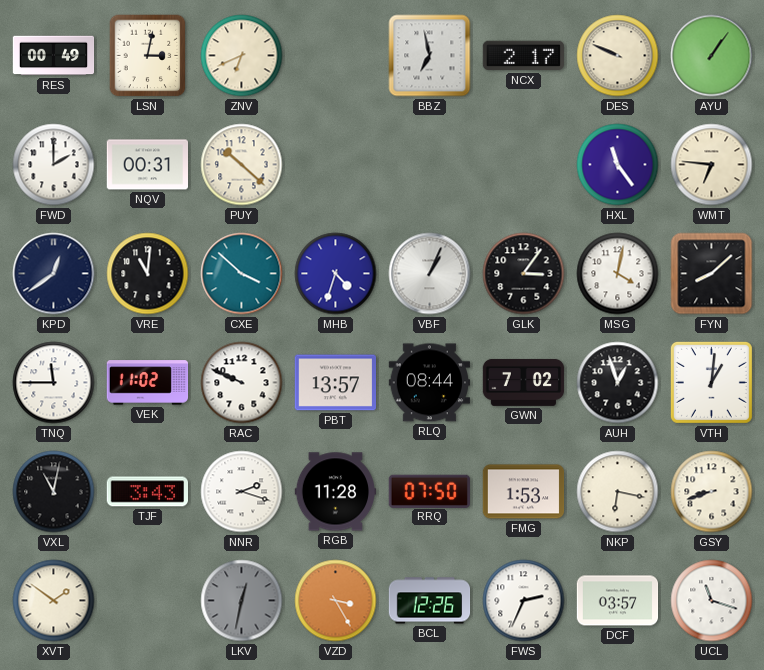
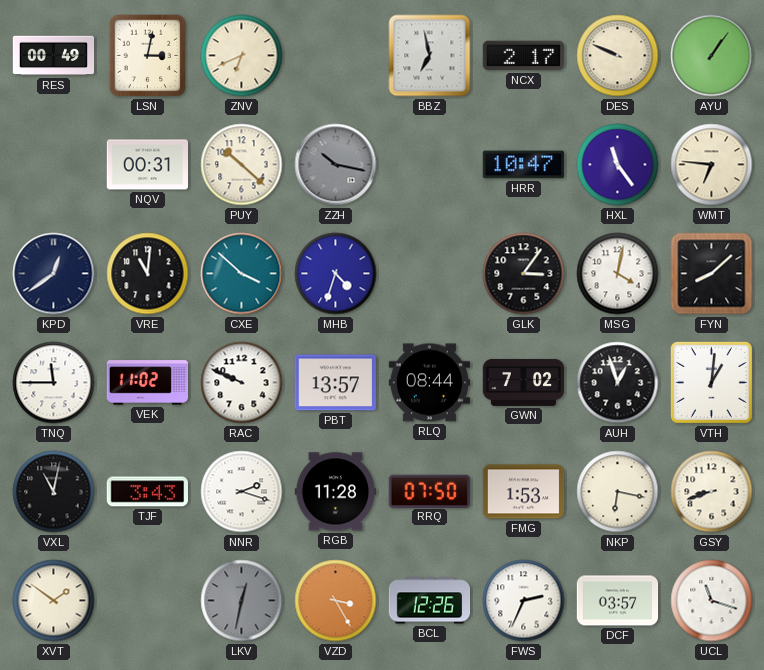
FWD: 2:00 -> none (54, 165)
ZZH: none -> 10:17 (336, 165)
HRR: none -> 10:47 (523, 165)
VBF: 1:04 -> none (430, 274)
